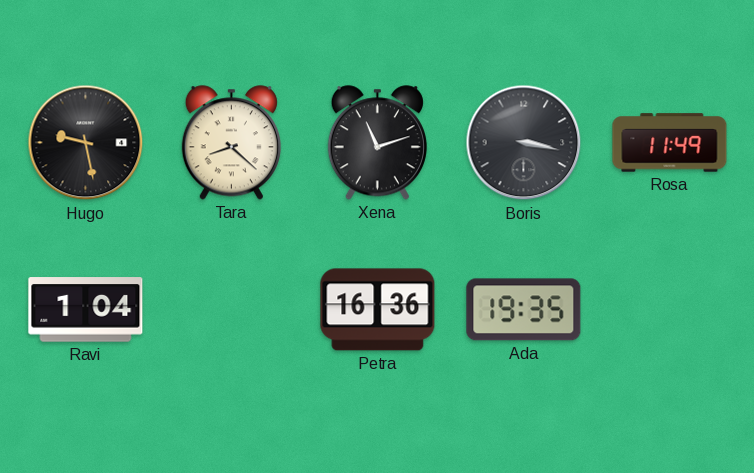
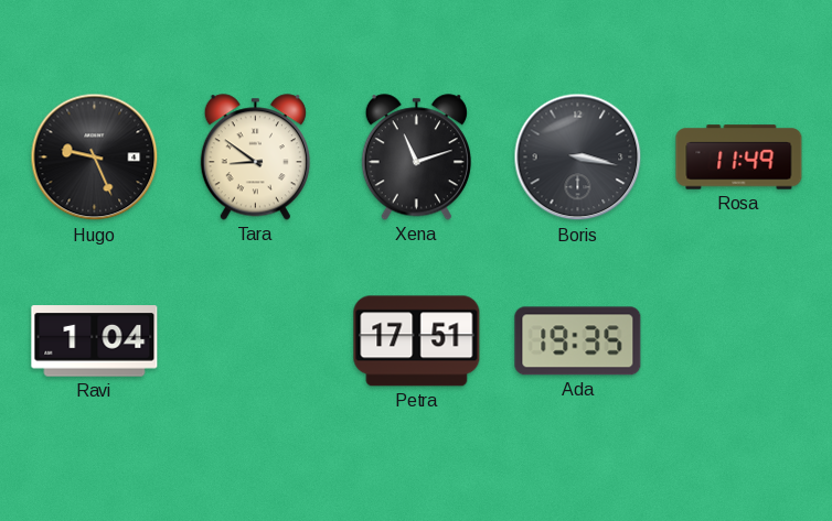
Hugo: 9:28 -> 9:26 (95, 158)
Tara: 8:22 -> 8:51 (255, 158)
Petra: 16:36 -> 17:51 (417, 341)
